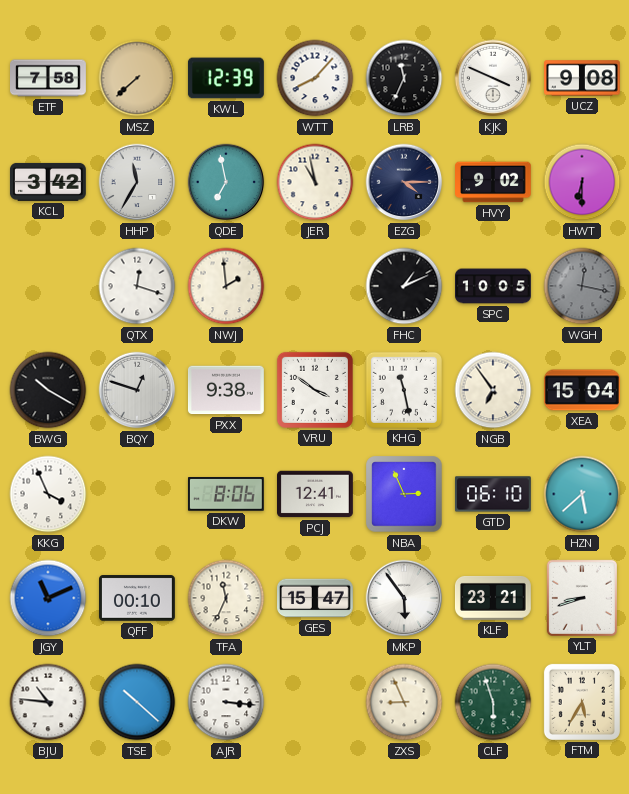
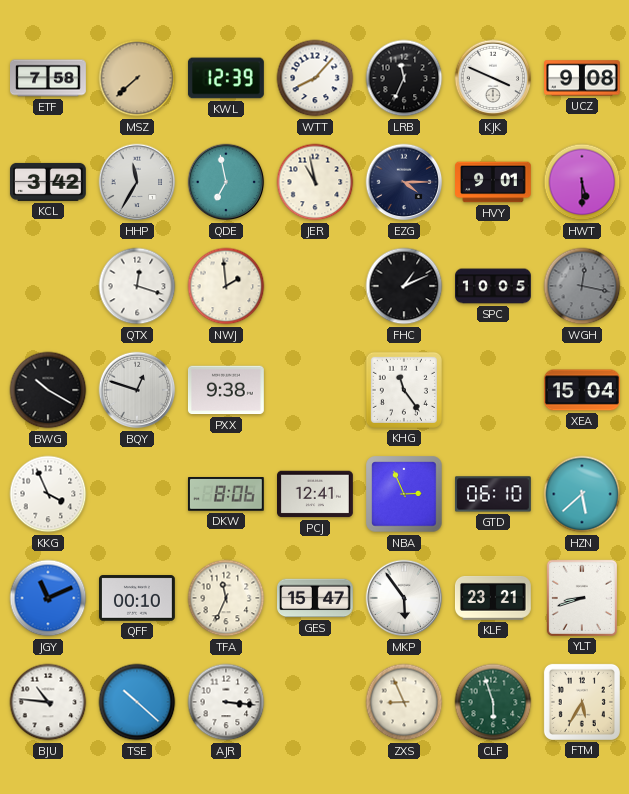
HVY: 9:02 -> 9:01 (494, 182)
HWT: 6:30 -> 5:30 (582, 182)
VRU: 3:51 -> none (315, 390)
KHG: 11:28 -> 11:24 (404, 390)
NGB: 6:54 -> none (493, 390)
